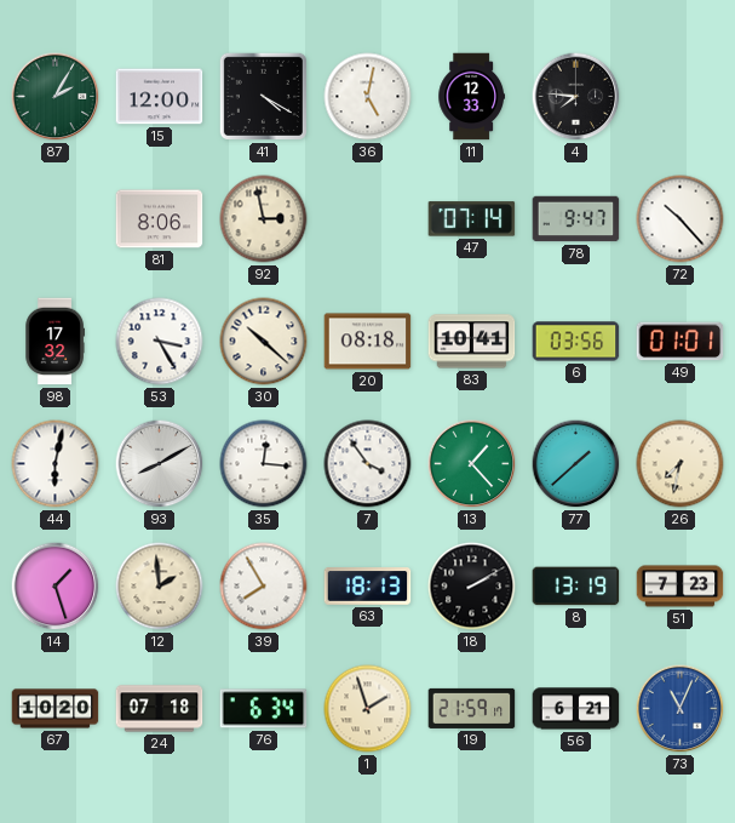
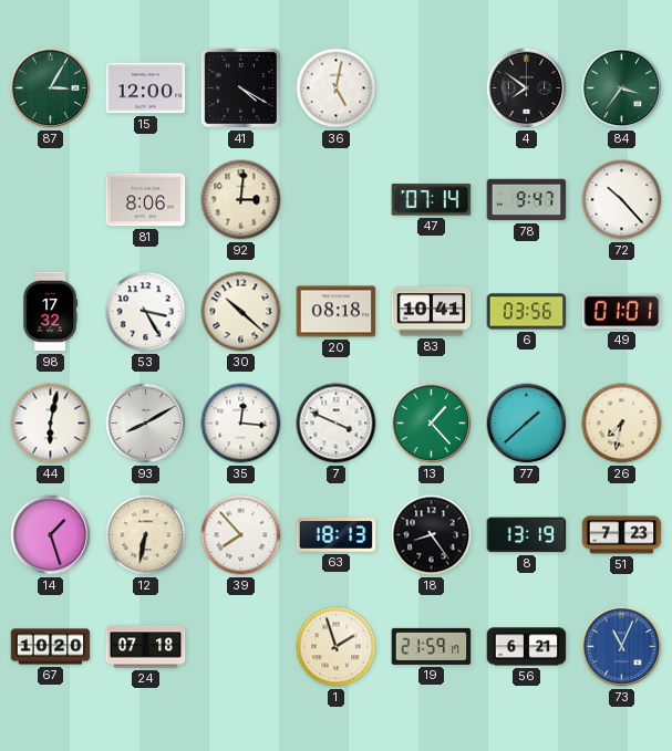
87: 2:05 -> 3:05 (51, 88)
11: 12:33 -> none (471, 97)
4: 7:46 -> 7:51 (527, 88)
84: none -> 3:36 (622, 88)
92: 2:58 -> 3:01 (241, 200)
7: 3:54 -> 3:49 (337, 424)
12: 1:59 -> 6:32 (146, 535)
39: 7:55 -> 7:53 (241, 535)
18: 2:10 -> 8:24 (432, 535)
76: 6:34 -> none (264, 709)
